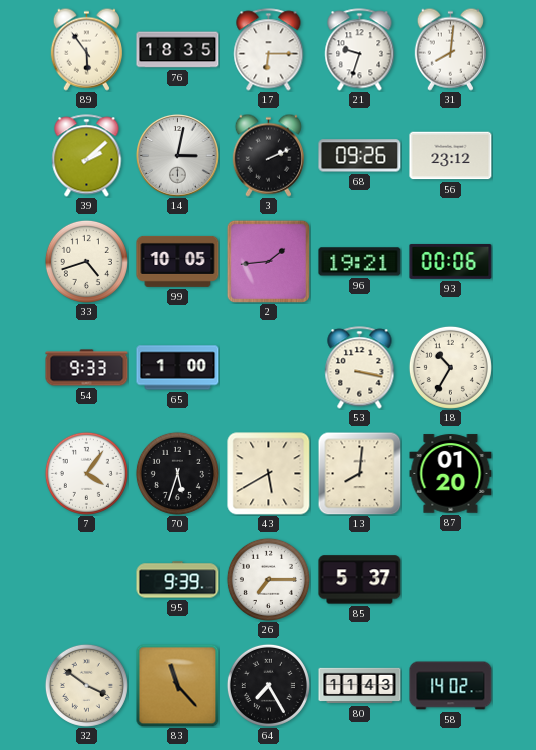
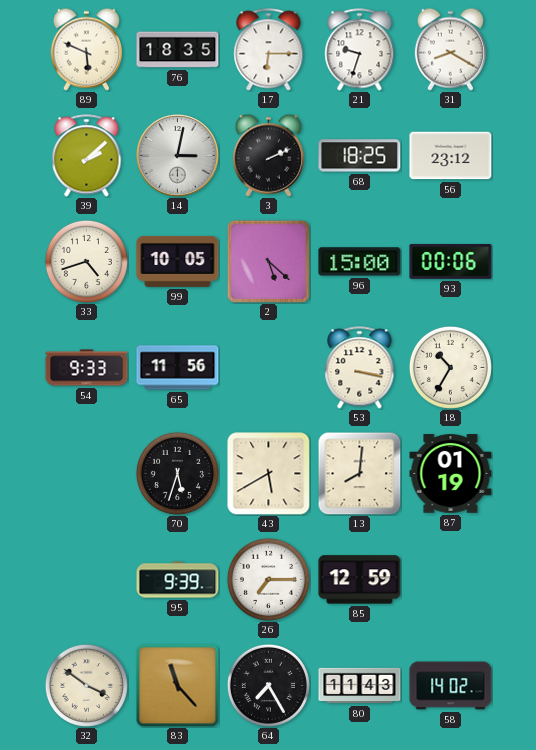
89: 5:54 -> 5:49 (86, 49)
31: 8:01 -> 8:20 (450, 49)
68: 09:26 -> 18:25 (360, 156)
2: 1:44 -> 5:22 (268, 261)
96: 19:21 -> 15:00 (360, 262)
65: 1:00 -> 11:56 (178, 368)
7: 4:06 -> none (86, 473)
87: 01:20 -> 01:19 (451, 474)
85: 5:37 -> 12:59 (360, 580)
